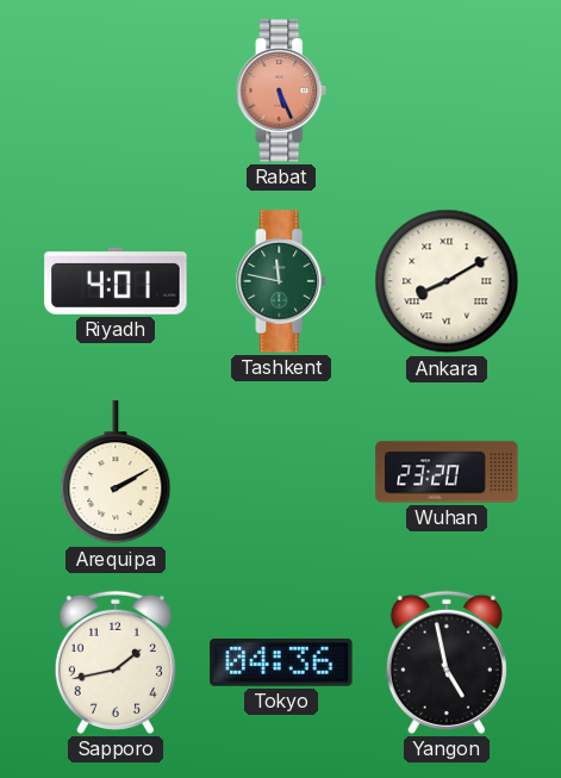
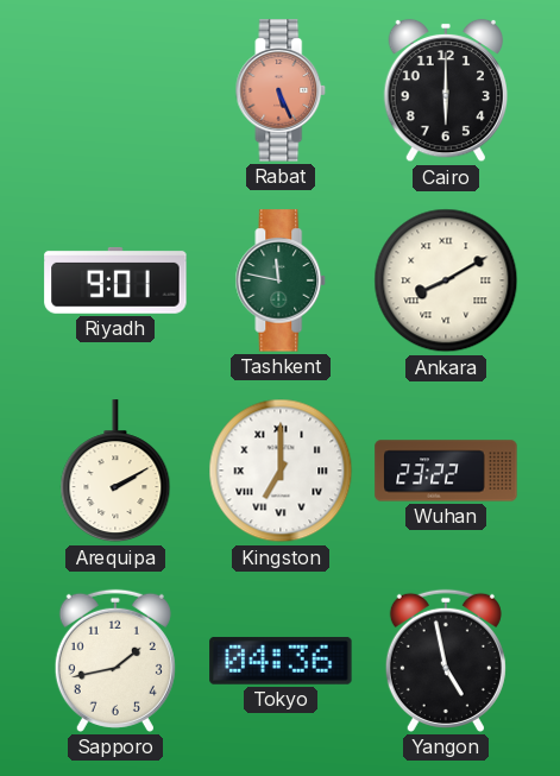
Cairo: none -> 6:00 (445, 90)
Riyadh: 4:01 -> 9:01 (115, 280)
Kingston: none -> 7:00 (281, 471)
Wuhan: 23:20 -> 23:22 (446, 471)
